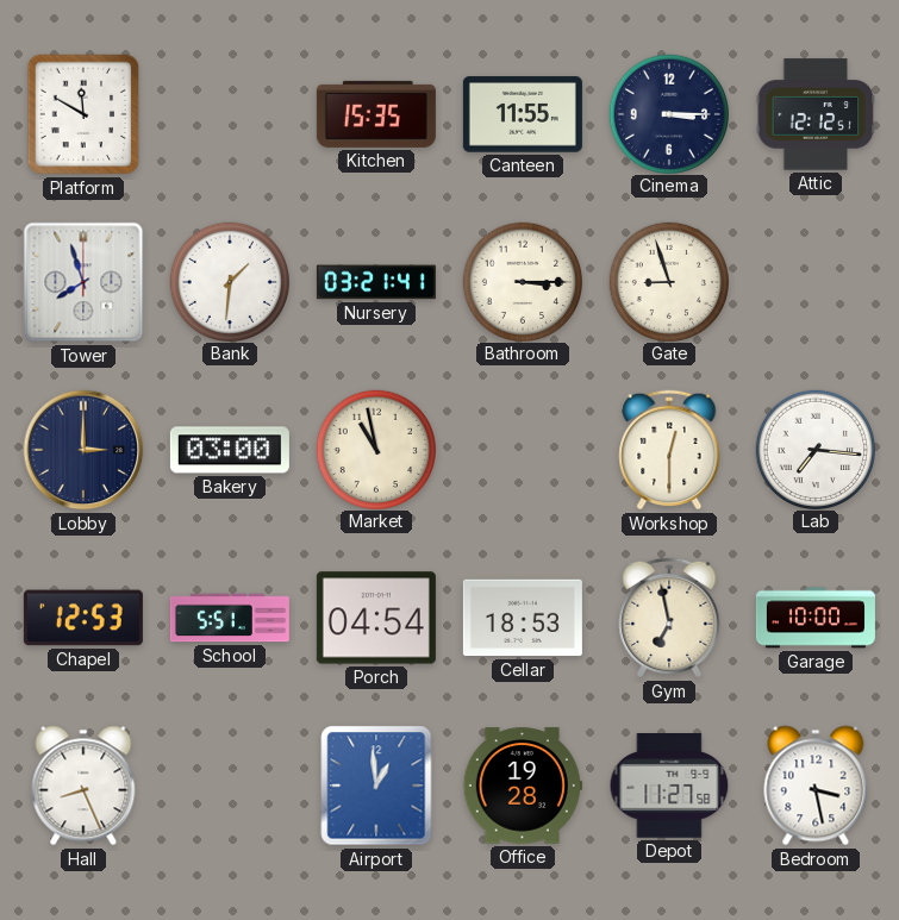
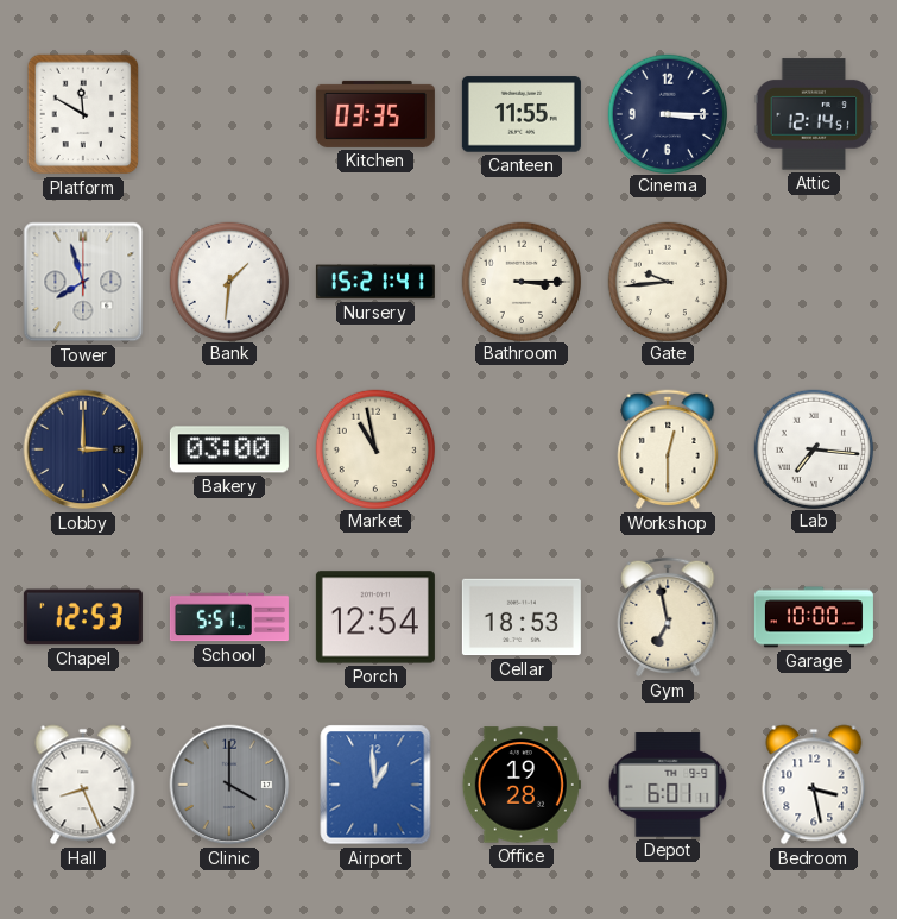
Kitchen: 15:35 -> 03:35 (375, 114)
Attic: 12:12 -> 12:14 (814, 114)
Nursery: 03:21 -> 15:21 (375, 282)
Gate: 8:57 -> 9:44 (667, 281)
Porch: 04:54 -> 12:54 (375, 617)
Clinic: none -> 4:00 (229, 785)
Depot: 11:27 -> 6:01 (668, 786)
